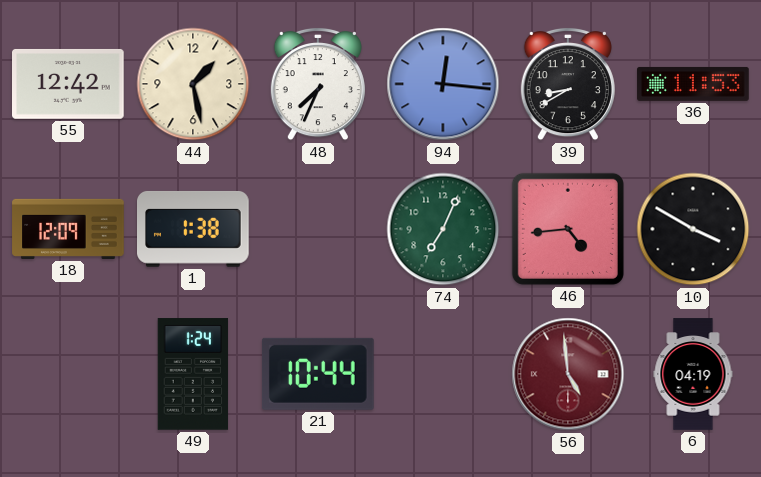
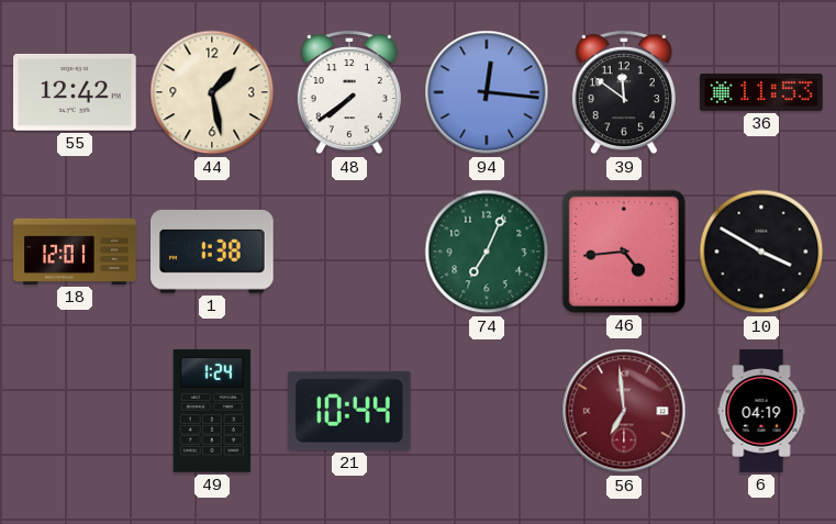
48: 7:34 -> 7:39 (349, 92)
39: 8:40 -> 11:51 (624, 92)
18: 12:09 -> 12:01 (75, 252)
56: 4:59 -> 6:59 (624, 411)
